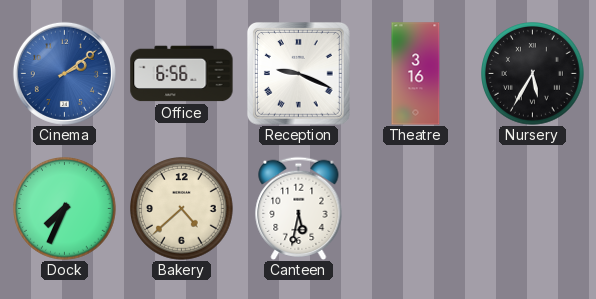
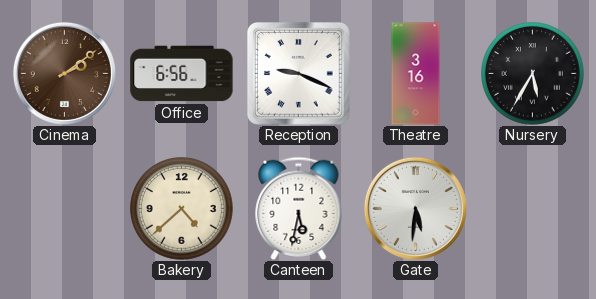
Cinema dial: blue -> brown (64, 73)
Dock: 7:34 -> none (65, 209)
Gate: none -> 5:31 (415, 208)
